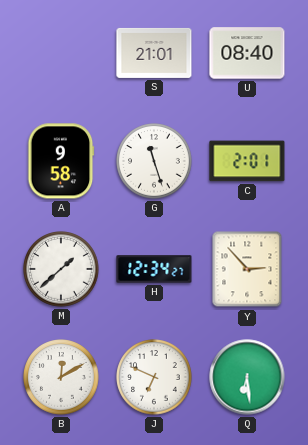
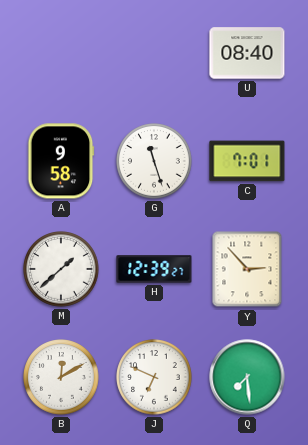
S: 21:01 -> none (154, 53)
C: 2:01 -> 7:01 (247, 161)
H: 12:34 -> 12:39 (154, 269)
Q: 6:29 -> 7:29 (247, 377)
